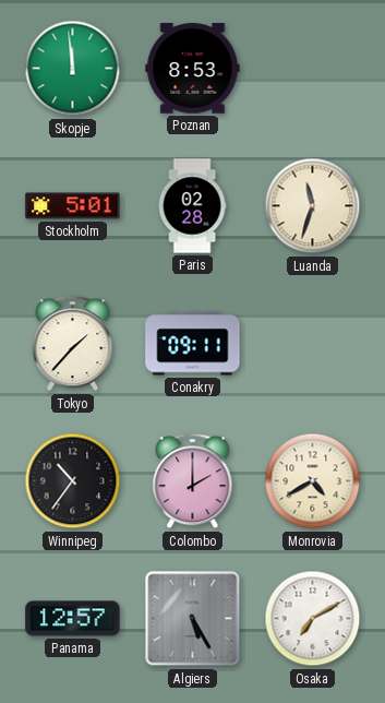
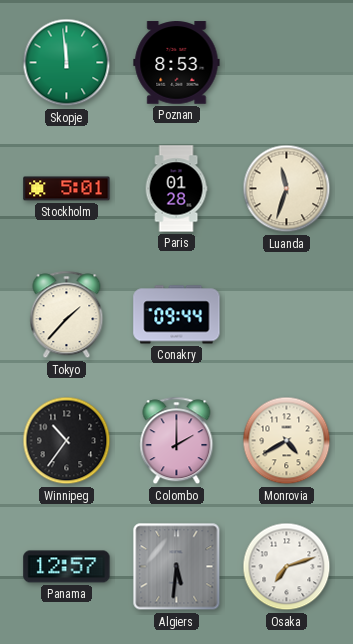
Paris: 02:28 -> 01:28 (176, 189)
Conakry: 09:11 -> 09:44 (177, 315)
Algiers: 5:25 -> 5:31 (177, 567)
Osaka: 7:10 -> 7:12 (287, 567)
